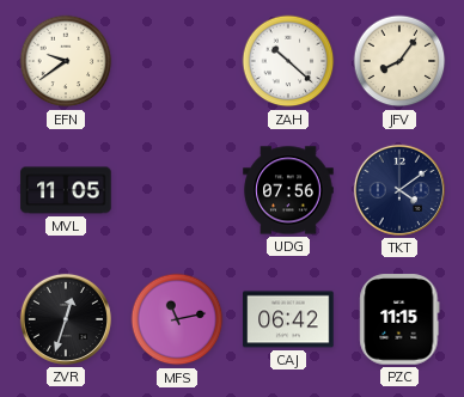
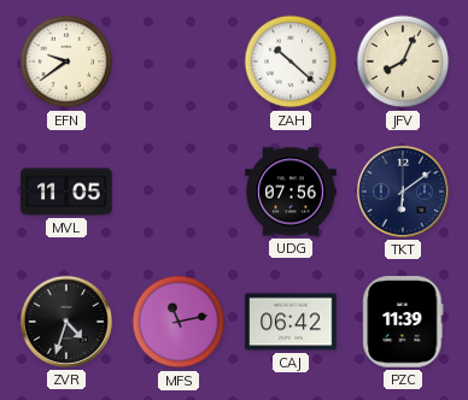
JFV: 8:06 -> 8:04 (403, 61)
TKT: 4:09 -> 6:09 (403, 192)
ZVR: 12:33 -> 4:33 (66, 322)
PZC: 11:15 -> 11:39 (403, 322)
